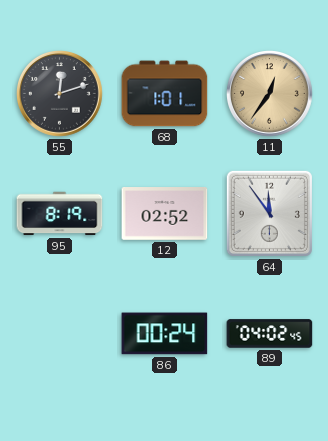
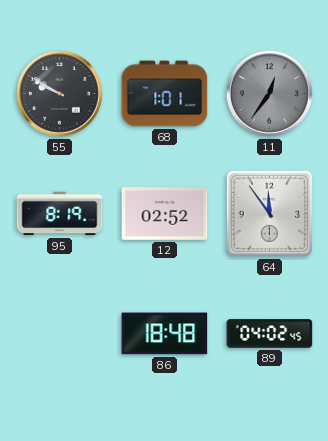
55: 12:12 -> 9:50 (60, 94)
11 dial: champagne -> grey (270, 94)
86: 00:24 -> 18:48 (165, 334)
